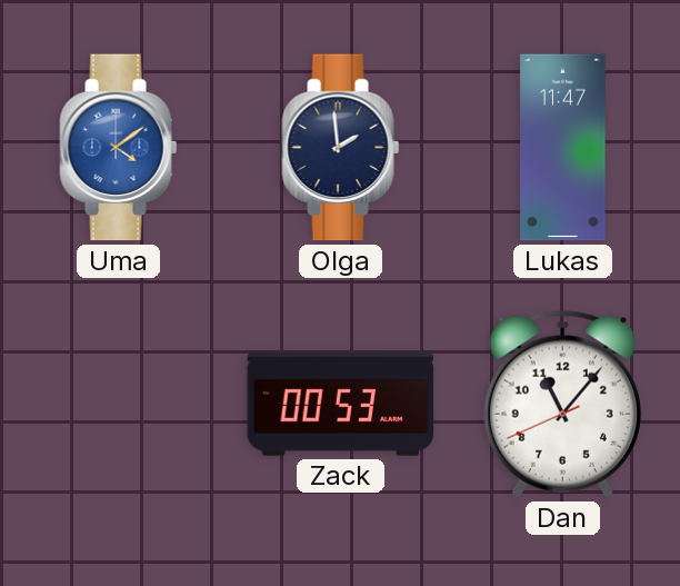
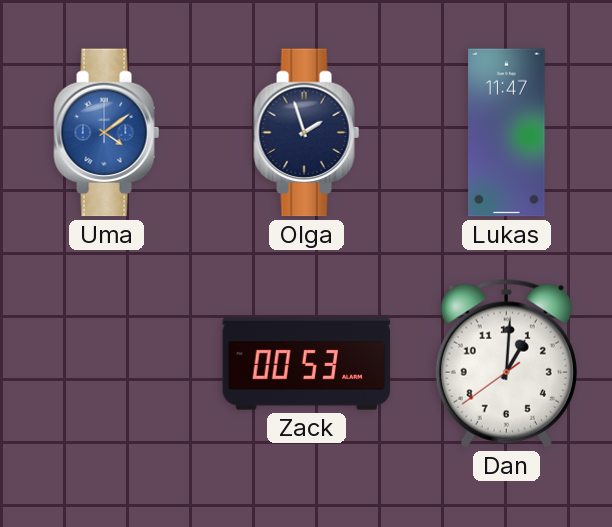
Olga: 1:59 -> 1:57 (307, 133)
Dan: 11:06 -> 1:00 (506, 364)
